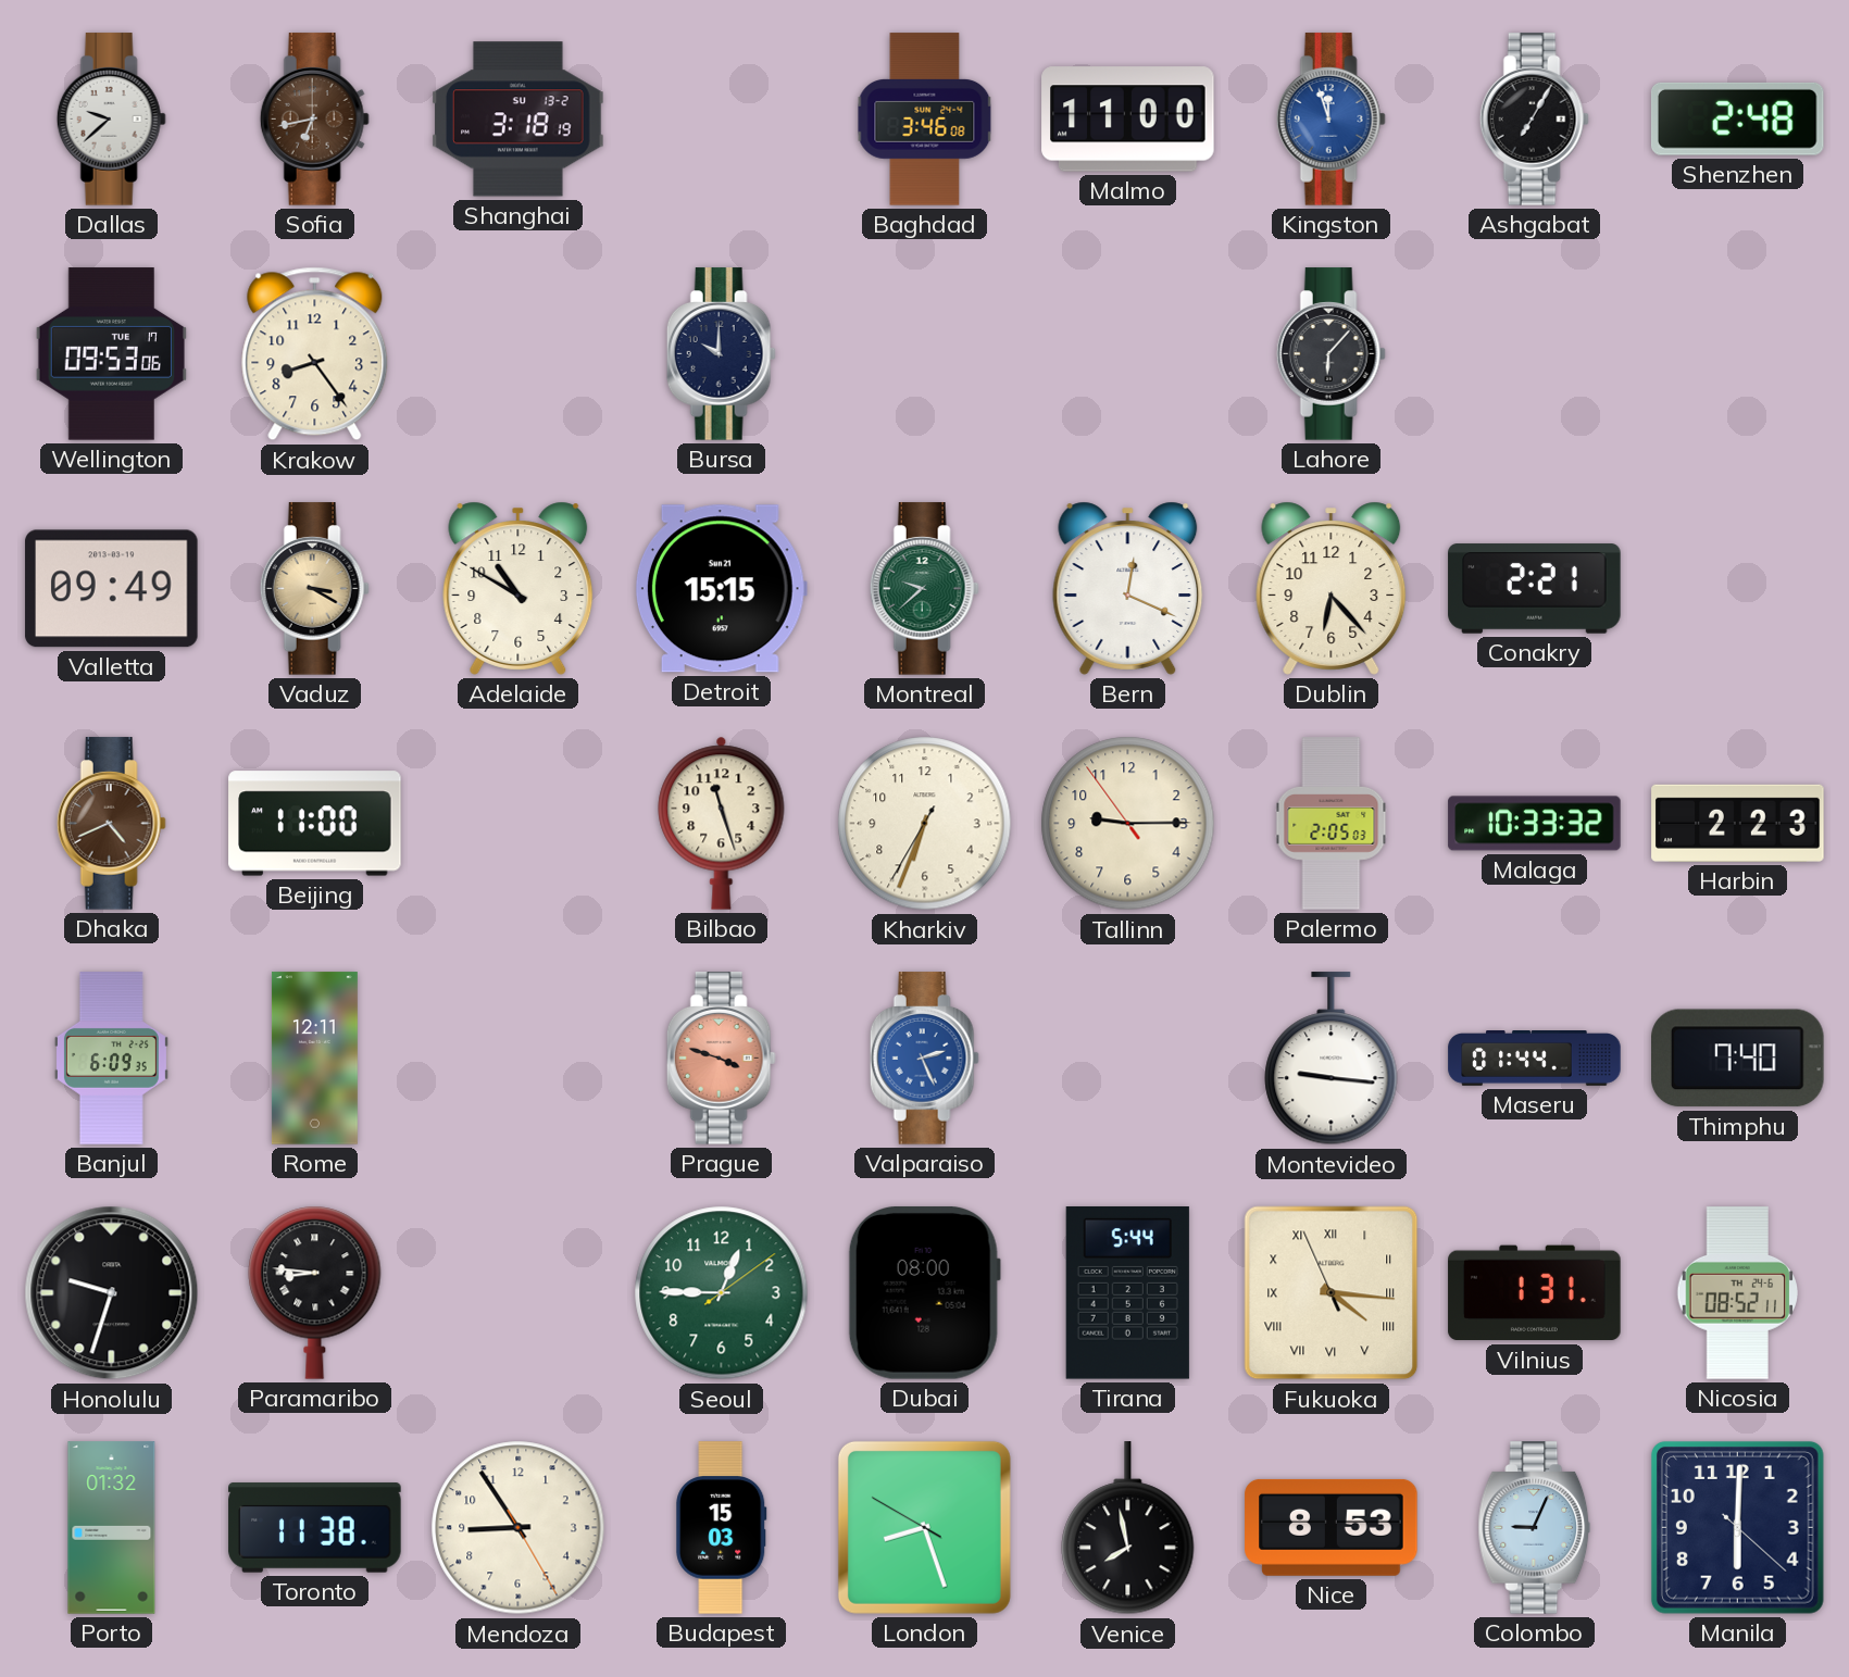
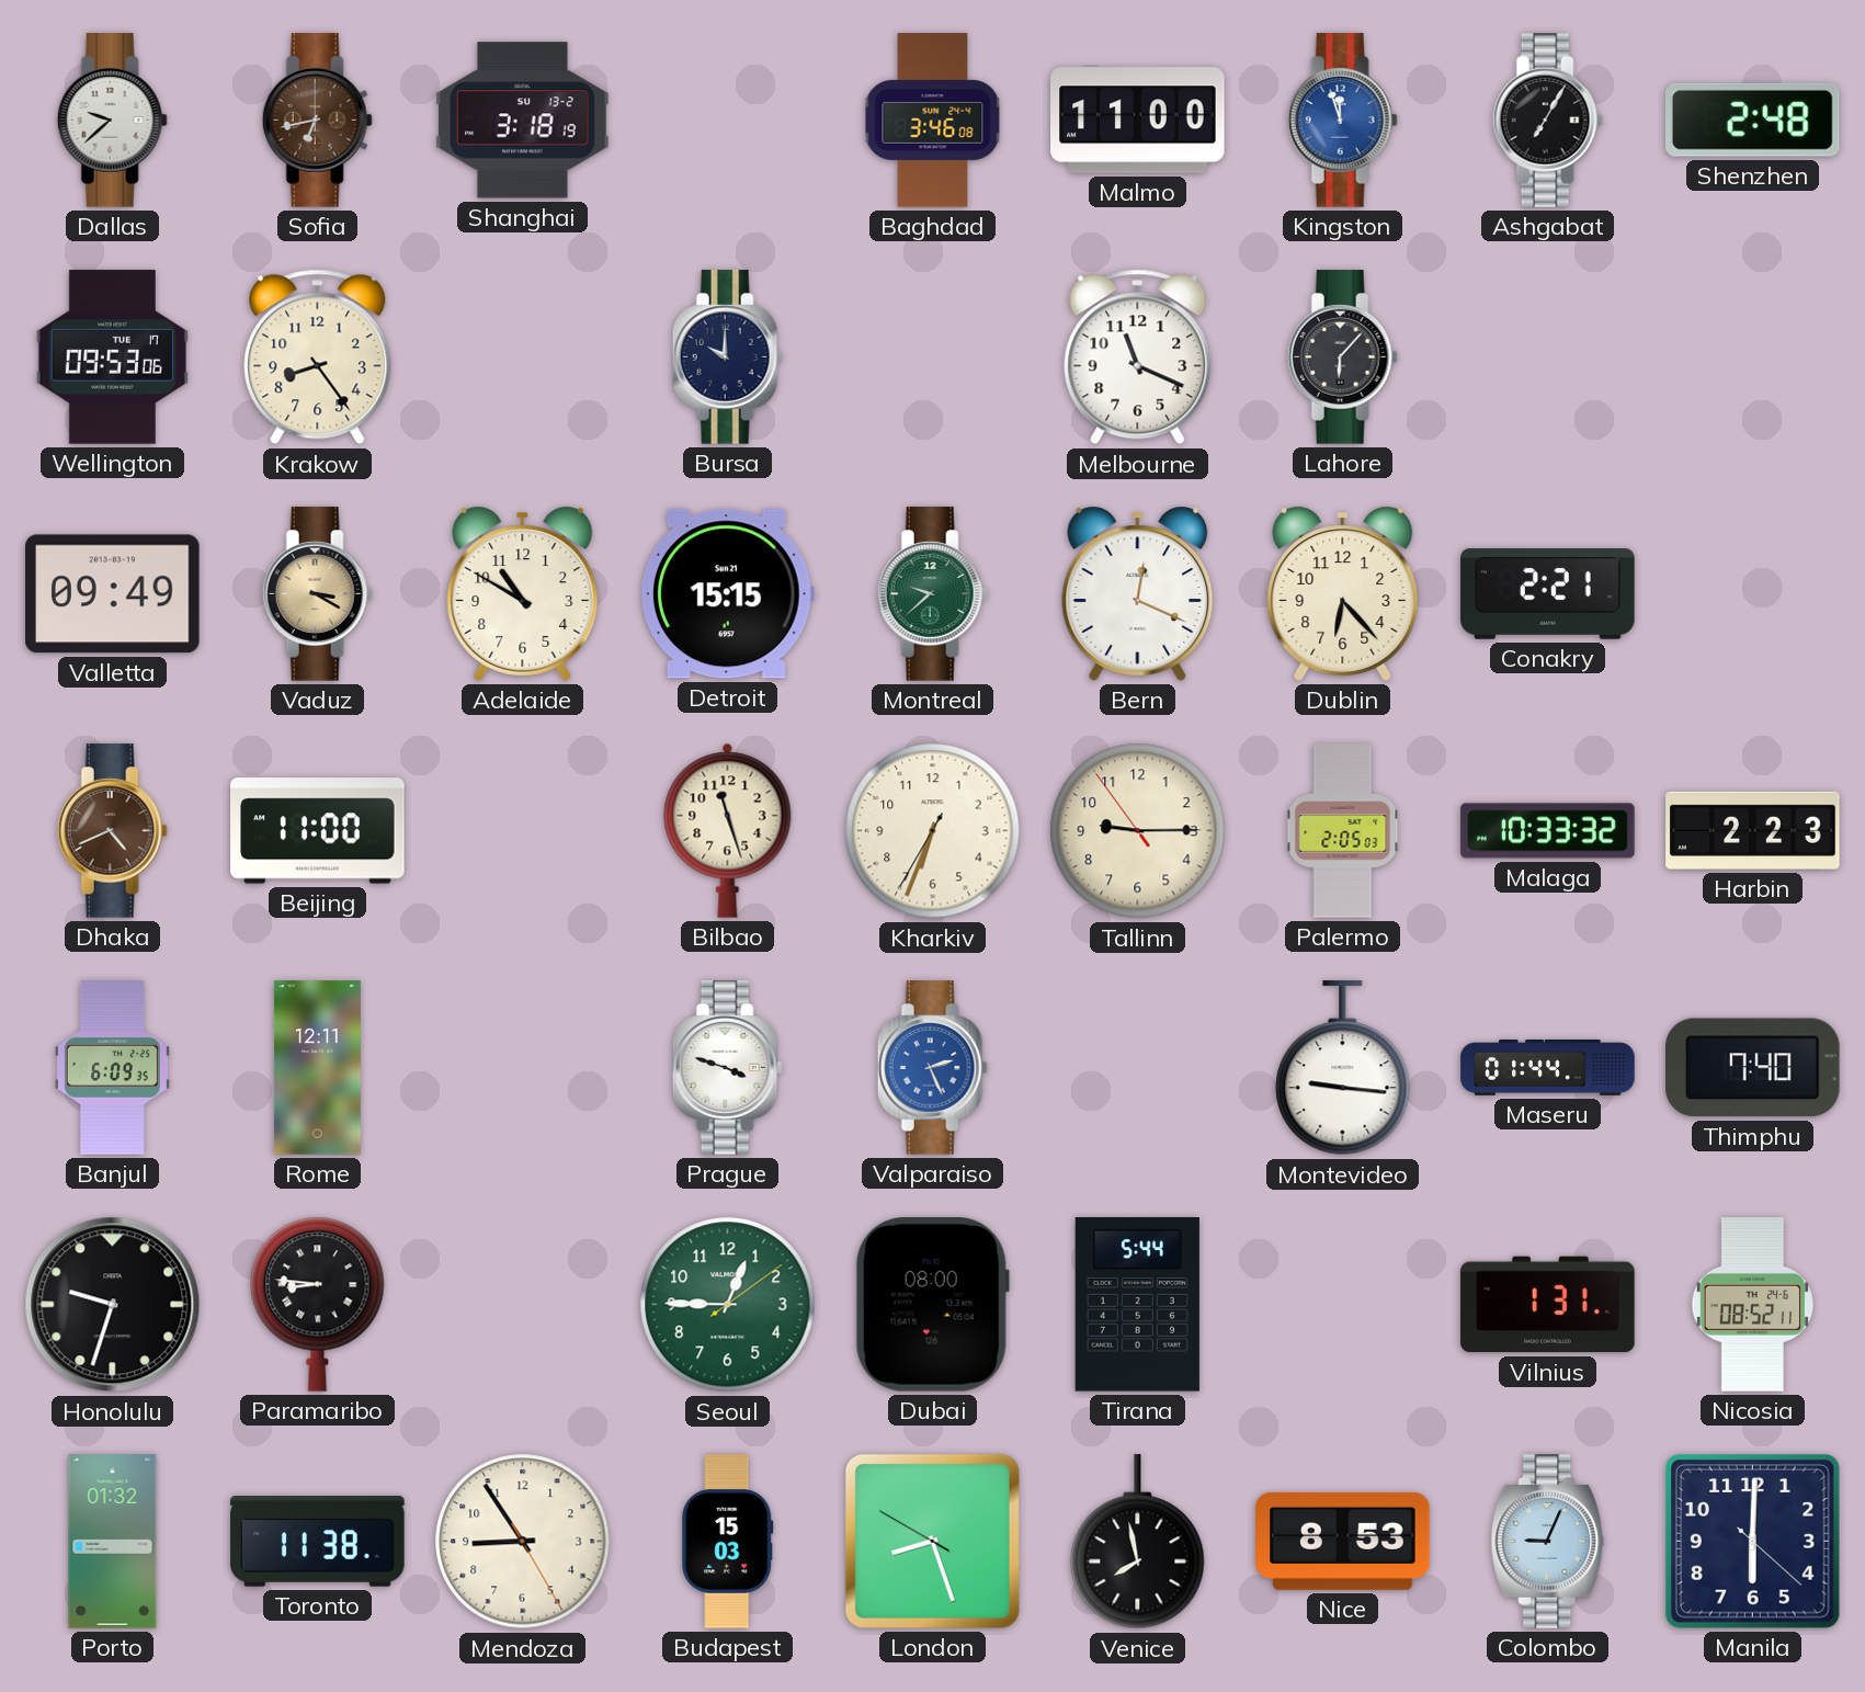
Melbourne: none -> 11:19 (1138, 357)
Prague dial: salmon -> white (727, 1068)
Fukuoka: 4:15 -> none (1332, 1293)
